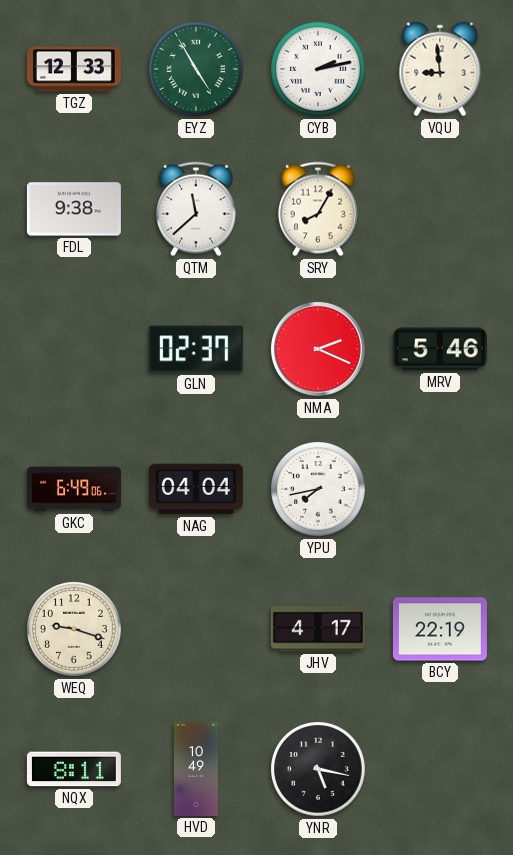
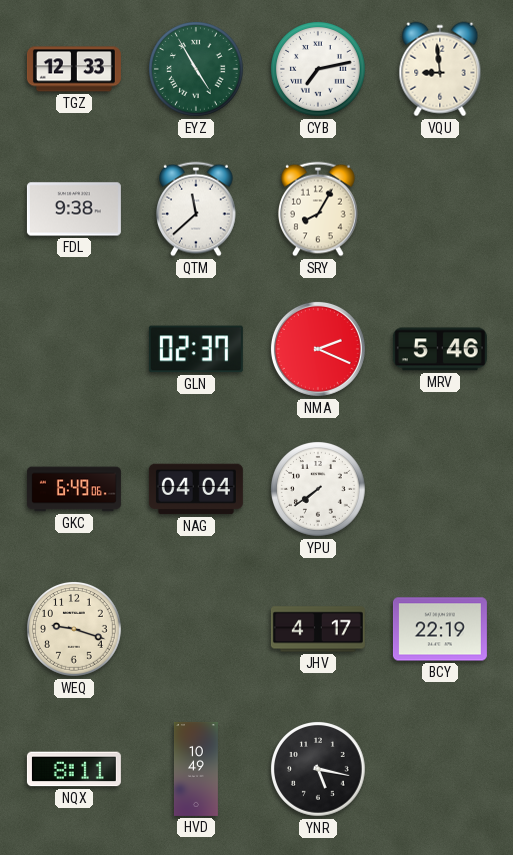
CYB: 2:13 -> 7:13 (319, 70)
YPU: 7:43 -> 7:39 (319, 490)
